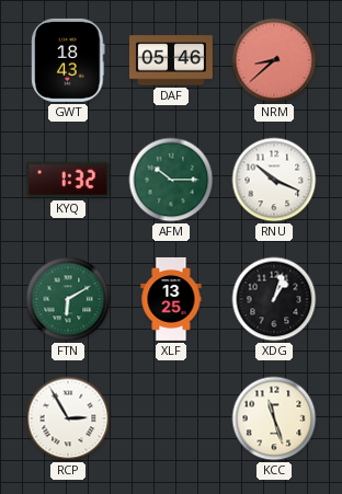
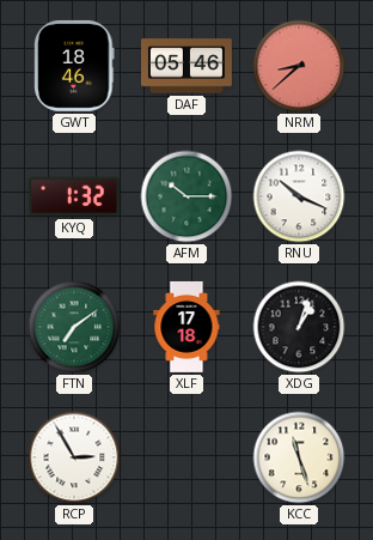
GWT: 18:43 -> 18:46 (74, 66)
FTN: 6:10 -> 7:09 (74, 327)
XLF: 13:25 -> 17:18 (186, 327)
